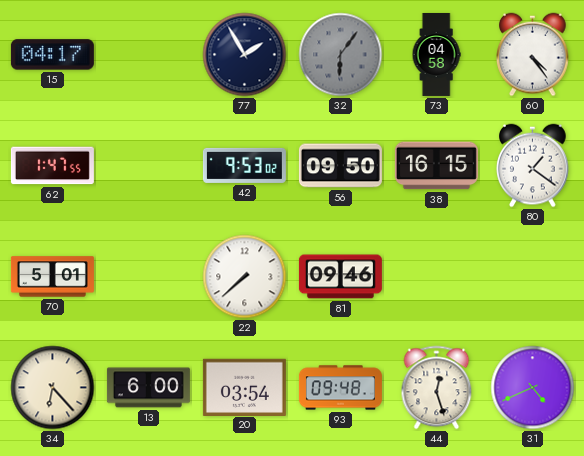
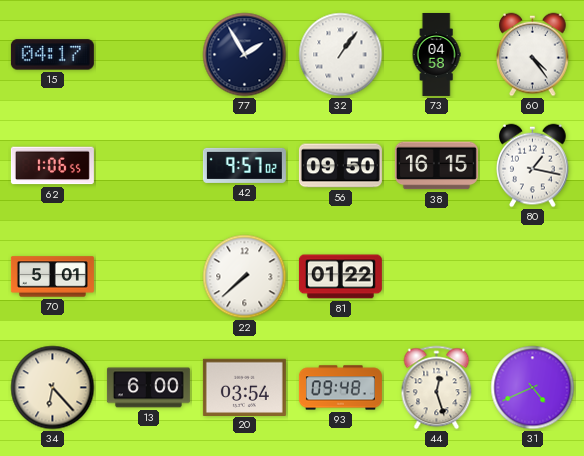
32: 6:06 -> 1:06 (341, 55)
32 dial: grey -> white (341, 55)
62: 1:47 -> 1:06 (52, 166)
42: 9:53 -> 9:57 (244, 165)
80: 1:21 -> 1:17 (533, 166)
81: 09:46 -> 01:22 (340, 277)
